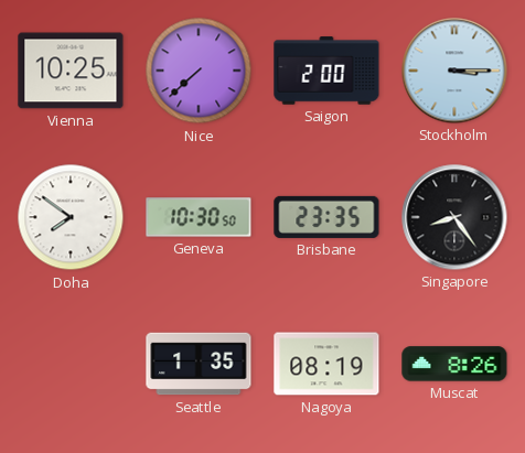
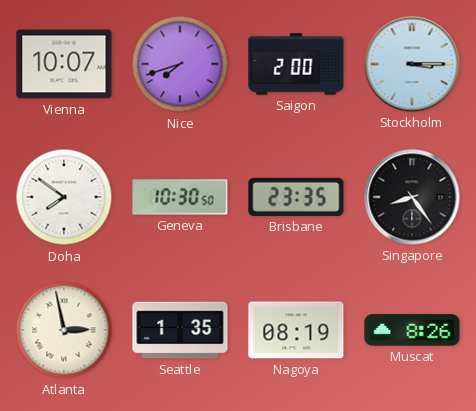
Vienna: 10:25 -> 10:07 (64, 64)
Nice: 7:38 -> 7:42 (180, 64)
Atlanta: none -> 2:58 (64, 330)
